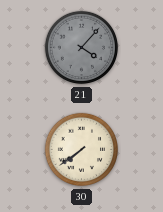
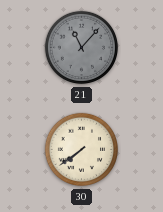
21: 4:07 -> 11:07 (82, 48)
